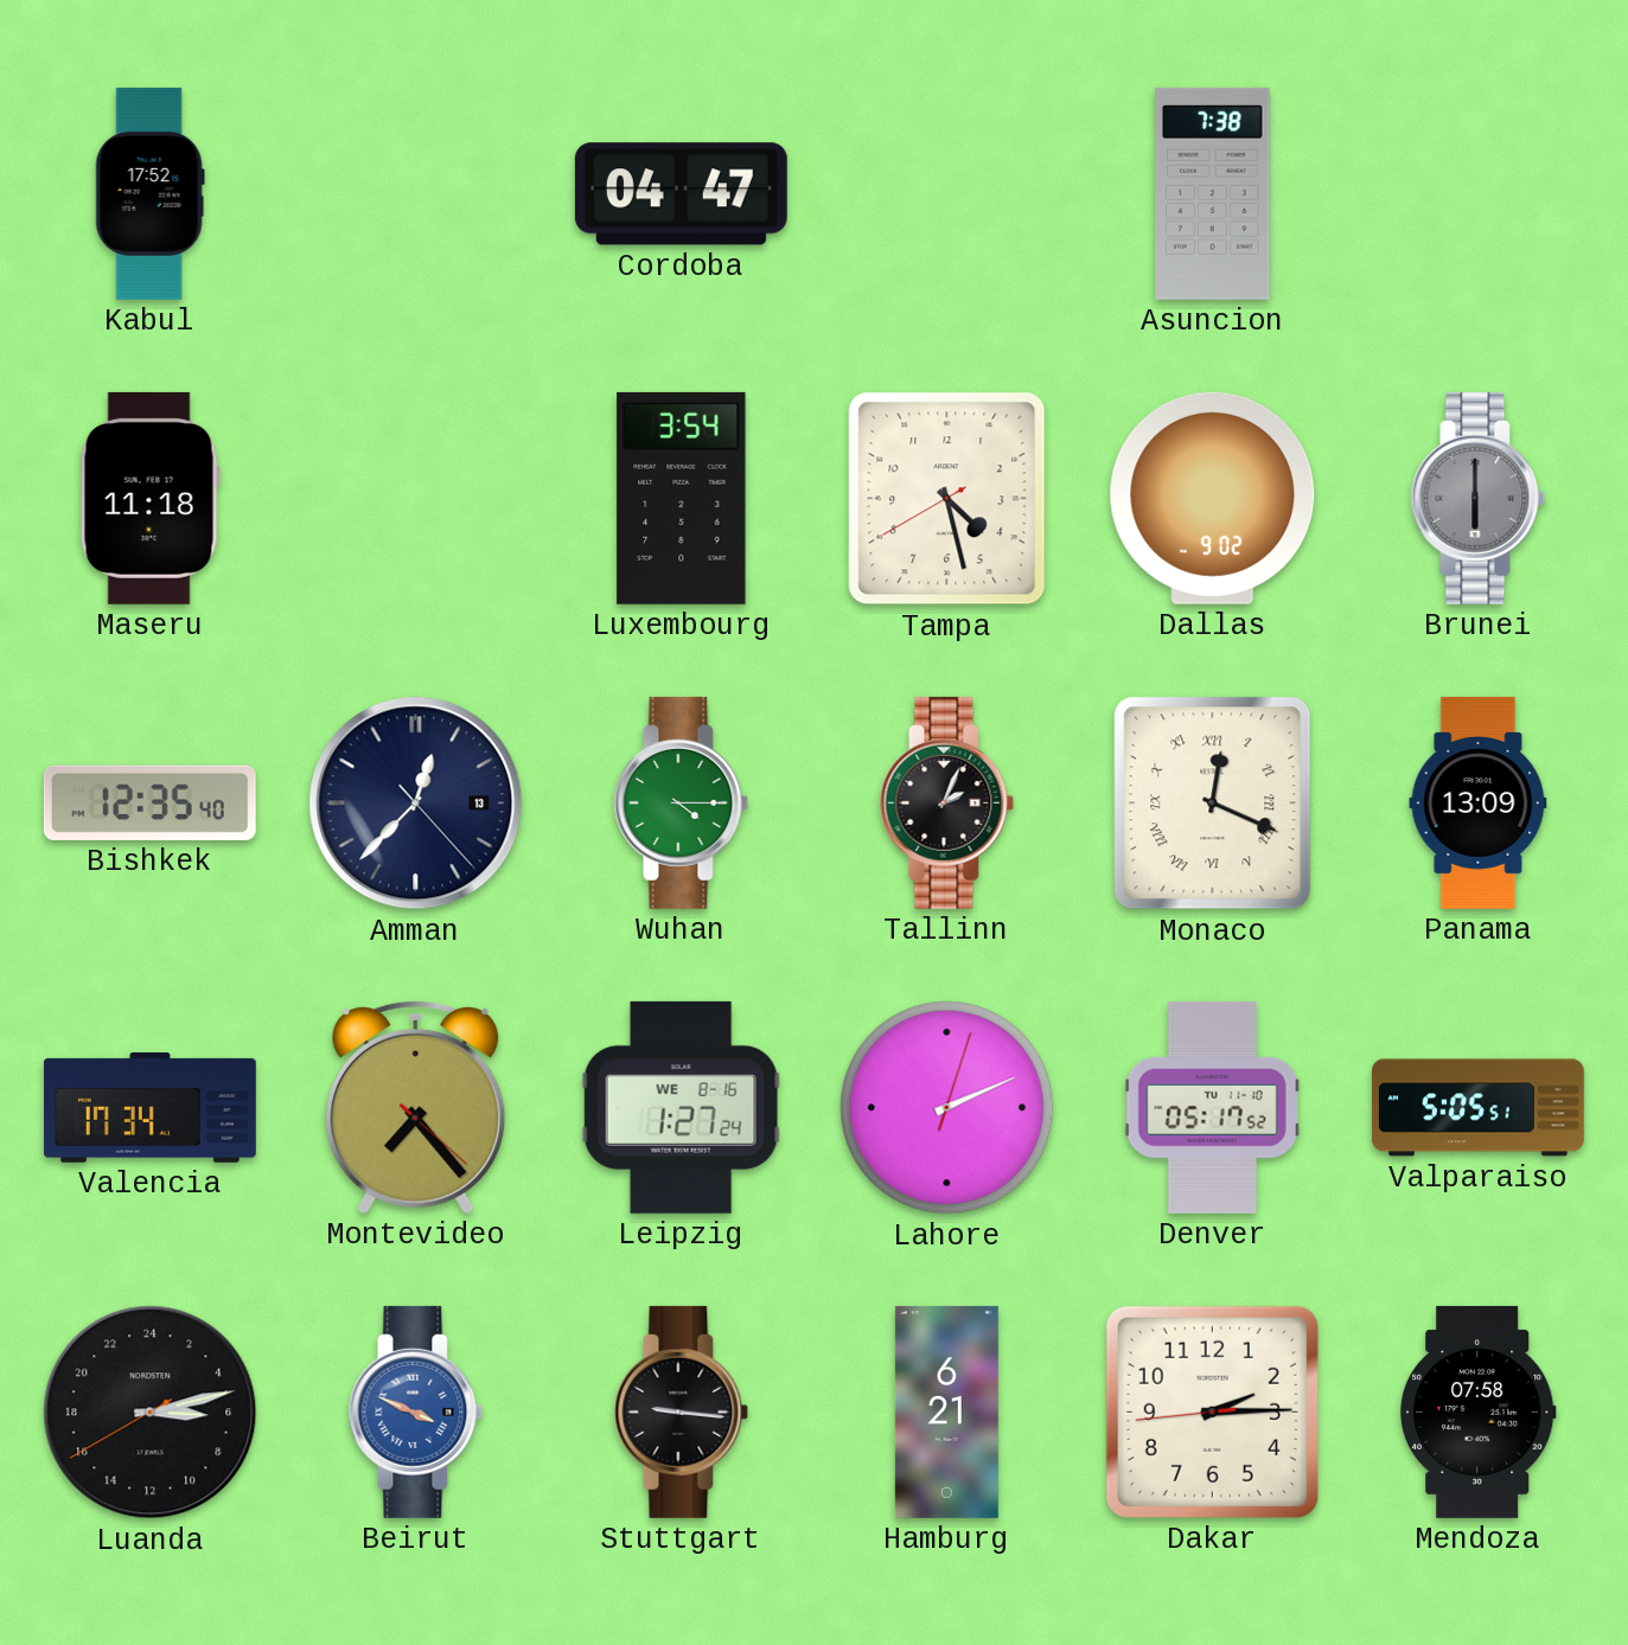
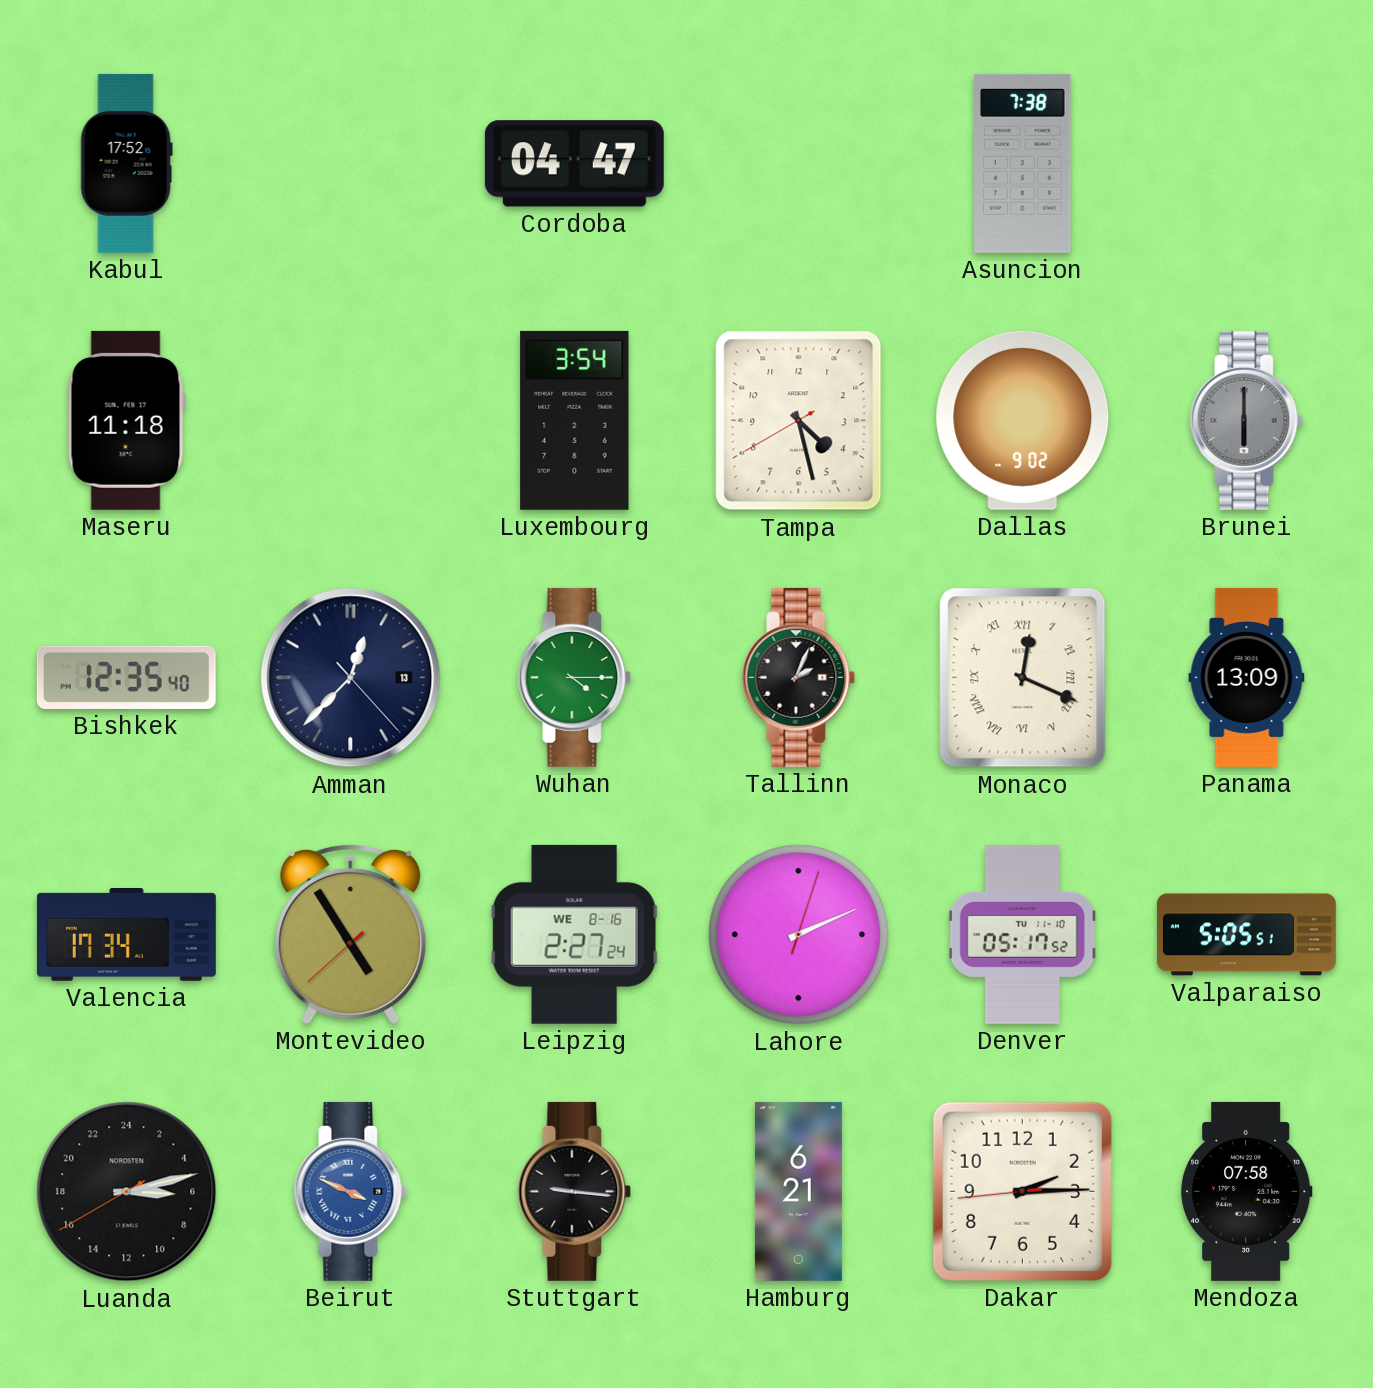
Montevideo: 7:23 -> 4:54 (351, 934)
Leipzig: 1:27 -> 2:27 (574, 934)
